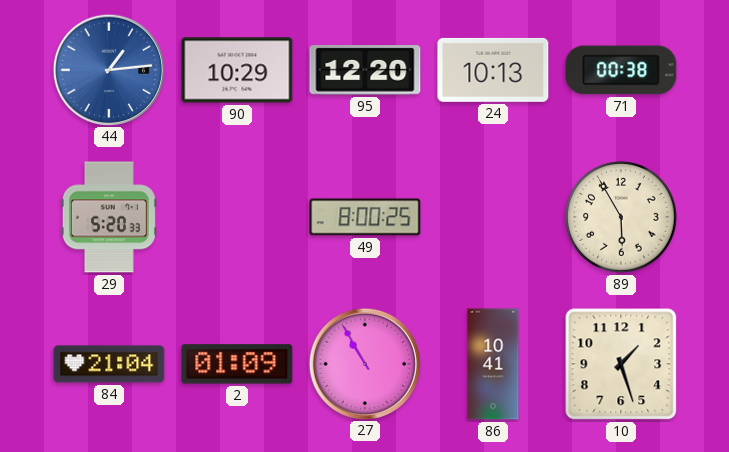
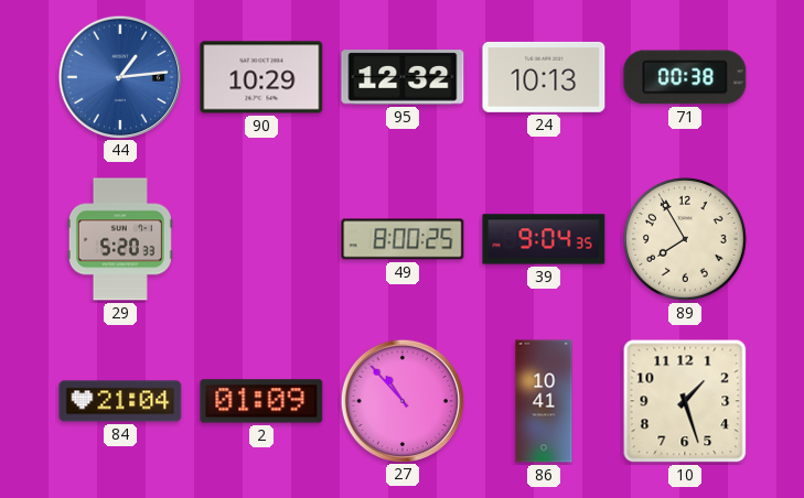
95: 12:20 -> 12:32 (403, 77)
39: none -> 9:04 (544, 239)
89: 5:55 -> 7:55 (686, 240)
27: 10:55 -> 10:53 (401, 400)
